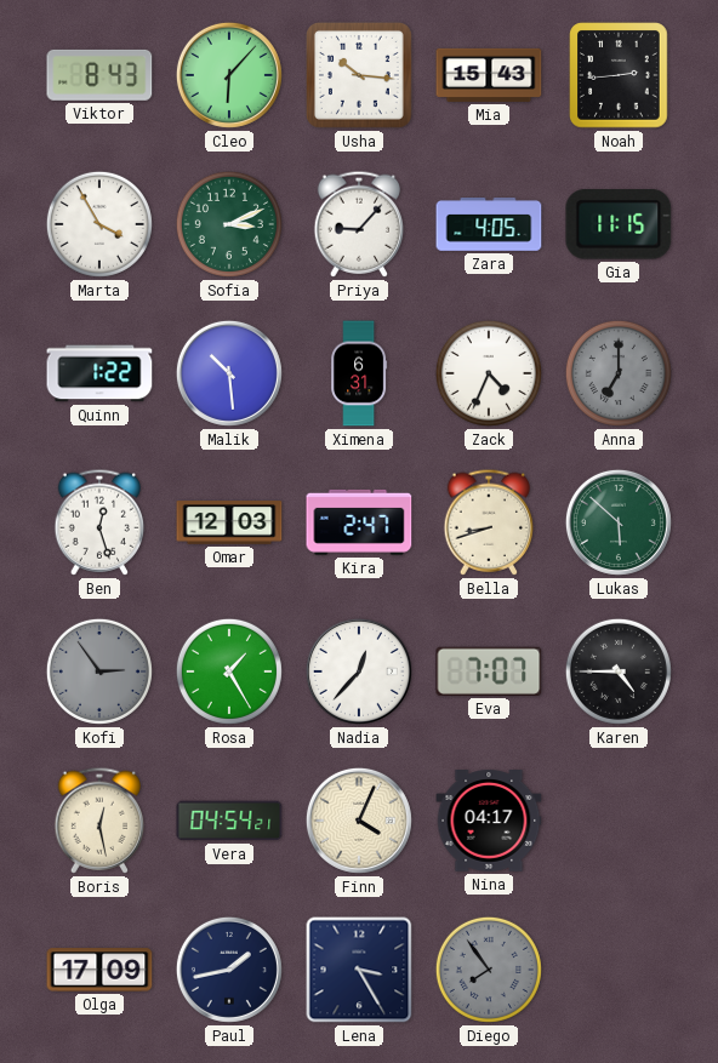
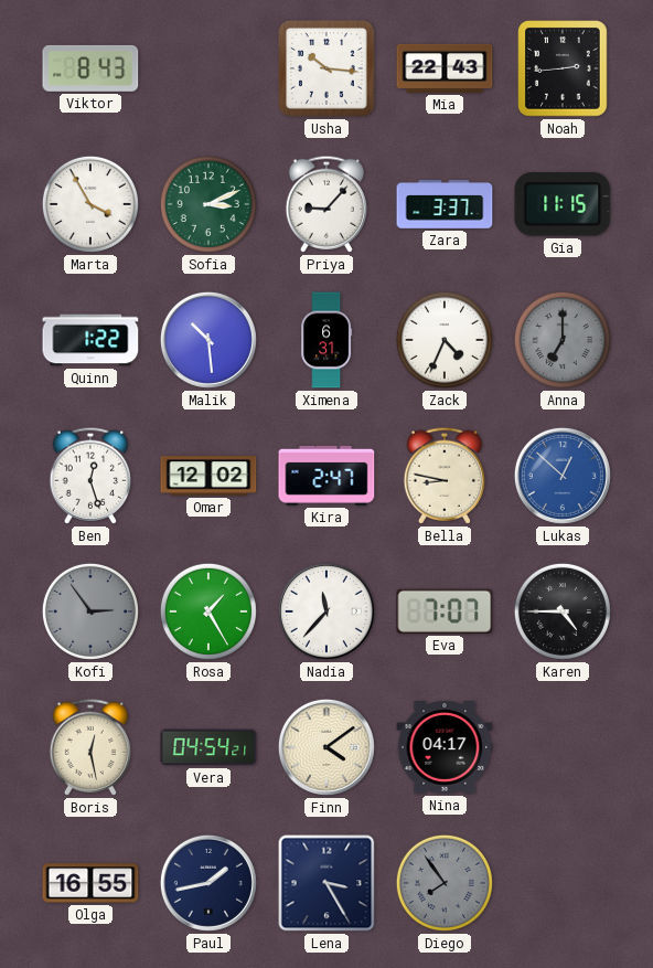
Cleo: 6:07 -> none (229, 75)
Mia: 15:43 -> 22:43 (445, 68)
Zara: 4:05 -> 3:37 (445, 204)
Omar: 12:03 -> 12:02 (208, 476)
Bella: 8:42 -> 8:47 (445, 476)
Lukas: 5:52 -> 12:52 (563, 476)
Lukas dial: green -> blue (563, 476)
Nadia: 12:37 -> 11:37 (326, 611)
Finn: 4:04 -> 4:09 (326, 747)
Olga: 17:09 -> 16:55 (90, 883)
